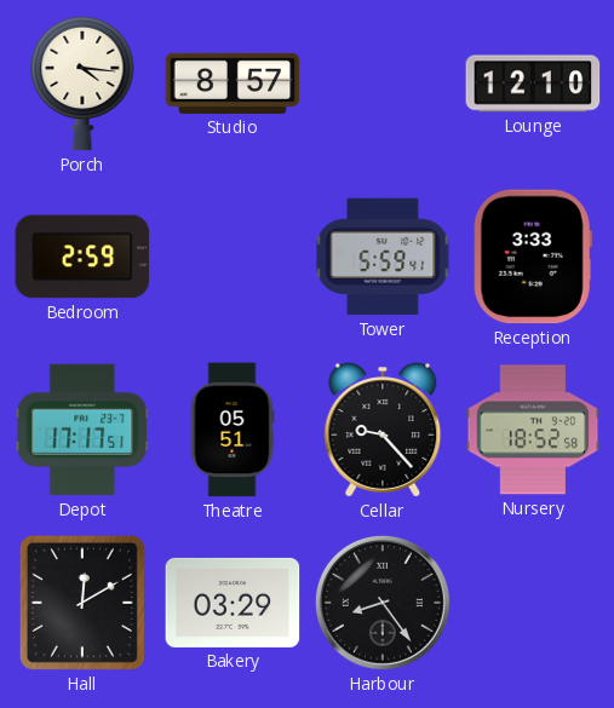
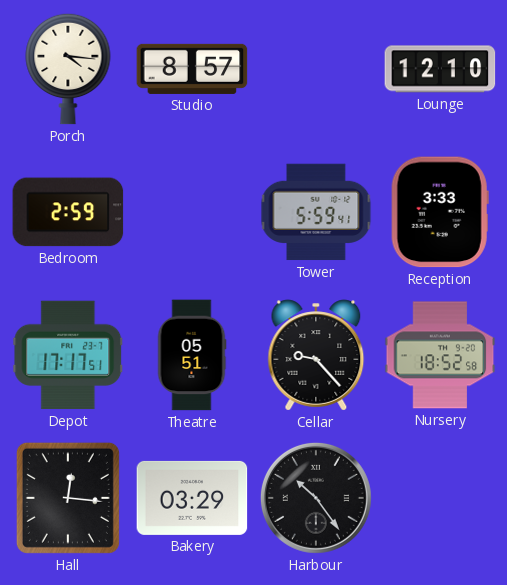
Hall: 12:10 -> 12:16 (68, 498)
Harbour: 8:24 -> 10:24 (316, 498)
